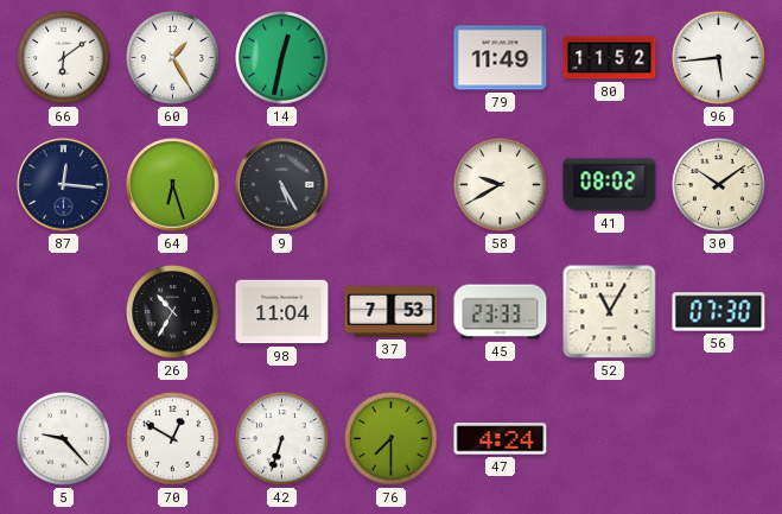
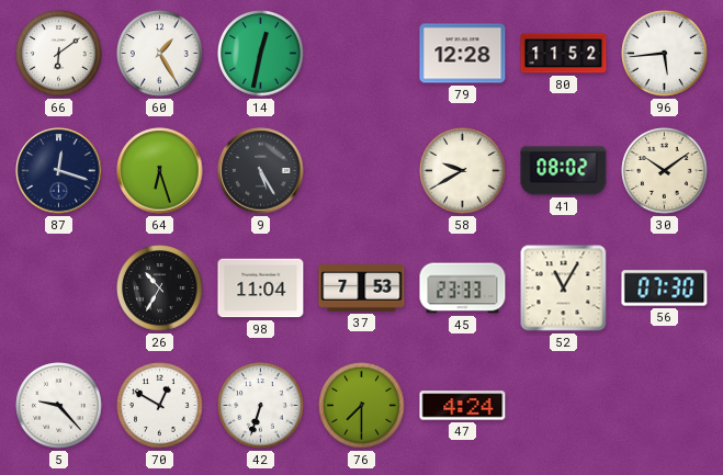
79: 11:49 -> 12:28 (463, 54)
87: 12:16 -> 12:18 (59, 171)
